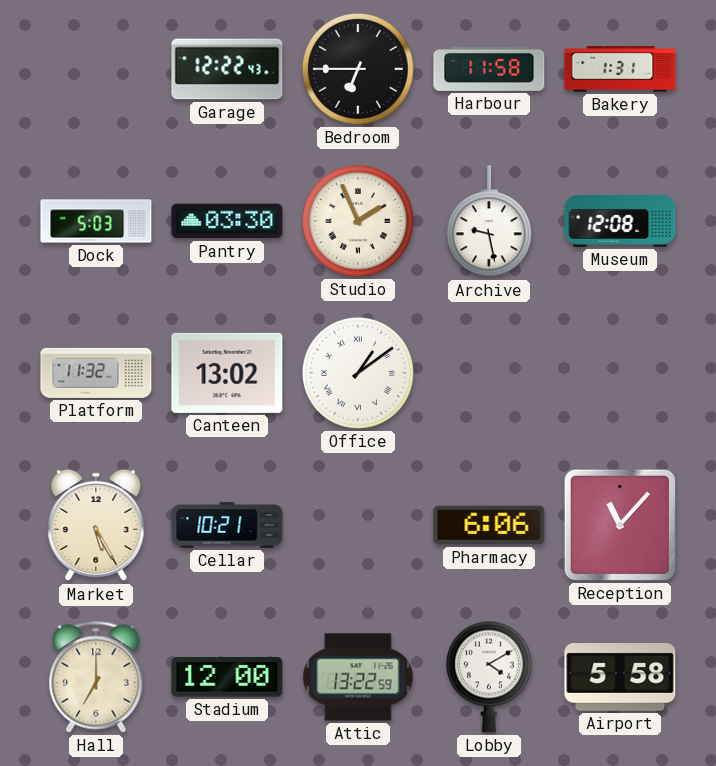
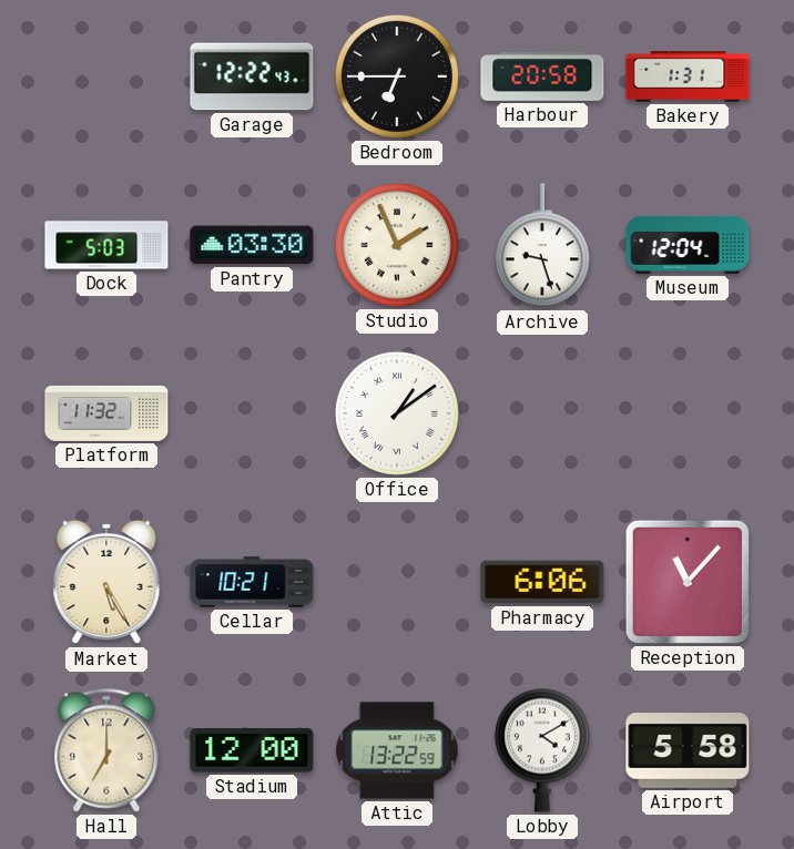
Harbour: 11:58 -> 20:58 (542, 76)
Archive: 9:28 -> 9:27 (542, 246)
Museum: 12:08 -> 12:04 (688, 245)
Canteen: 13:02 -> none (227, 373)
